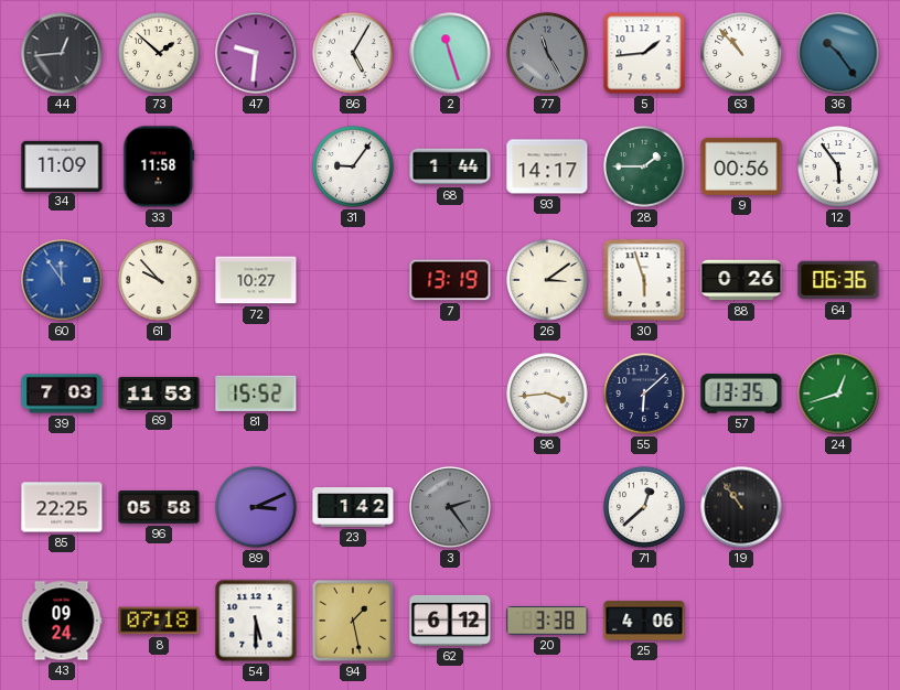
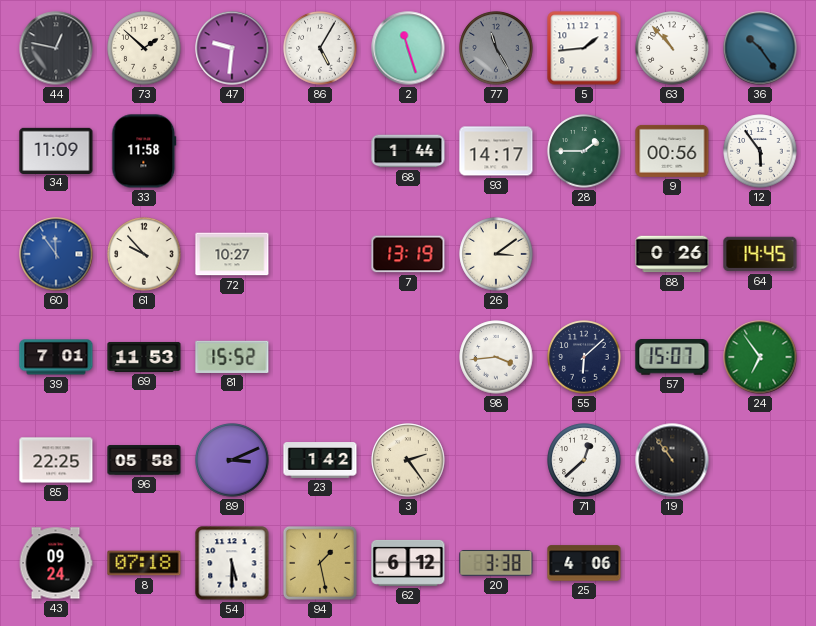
44: 12:44 -> 12:47 (56, 48)
31: 9:06 -> none (353, 166)
30: 5:57 -> none (644, 280)
64: 06:36 -> 14:45 (760, 254)
39: 7:03 -> 7:01 (56, 357)
57: 13:35 -> 15:07 (672, 358)
24: 12:42 -> 6:54 (760, 357)
3 dial: grey -> cream (408, 460)
